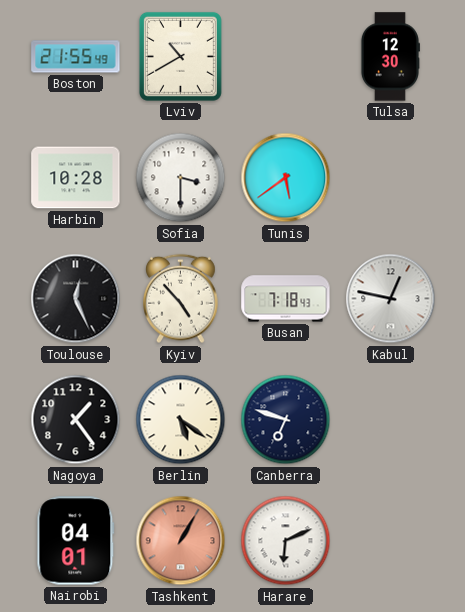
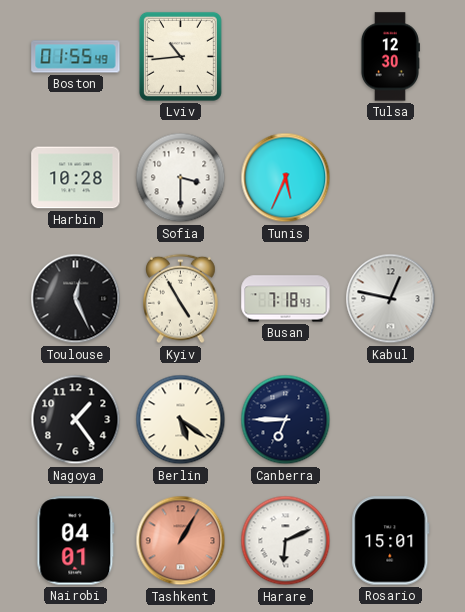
Boston: 21:55 -> 01:55 (76, 57)
Lviv: 10:40 -> 10:44 (180, 56)
Tunis: 5:39 -> 5:34 (286, 178)
Kyiv: 4:53 -> 4:55 (181, 299)
Canberra: 6:48 -> 6:45 (286, 420)
Rosario: none -> 15:01 (391, 541)
